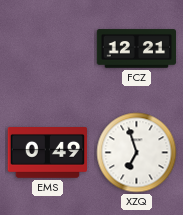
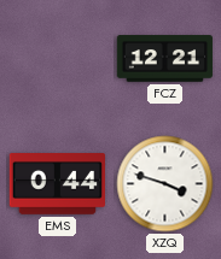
EMS: 0:49 -> 0:44 (58, 184)
XZQ: 6:57 -> 3:48 (165, 184)
